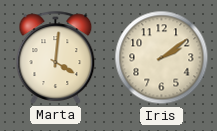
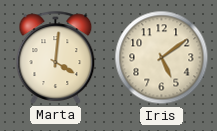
Iris: 2:09 -> 5:09 (162, 58)
